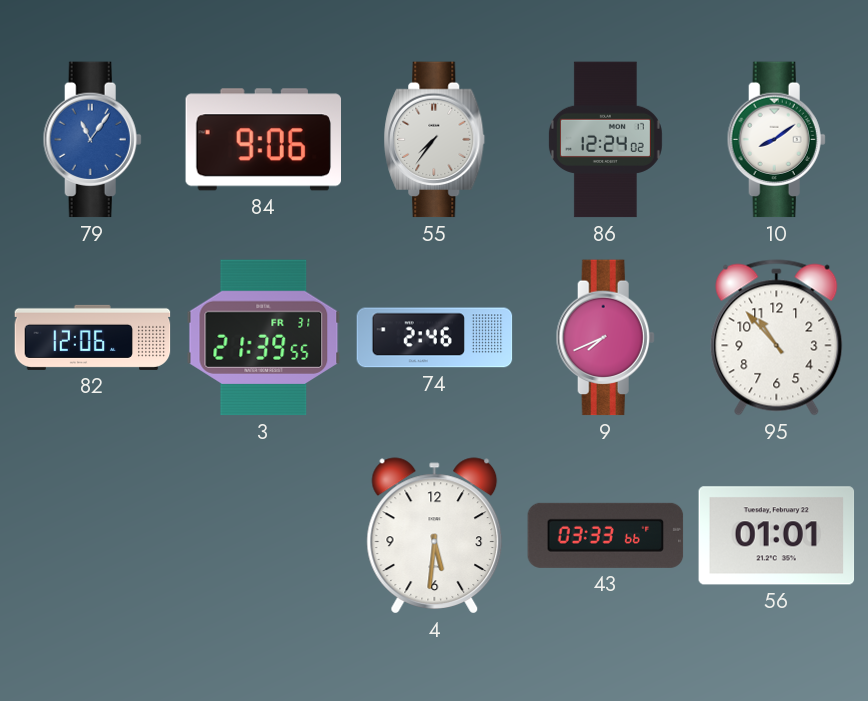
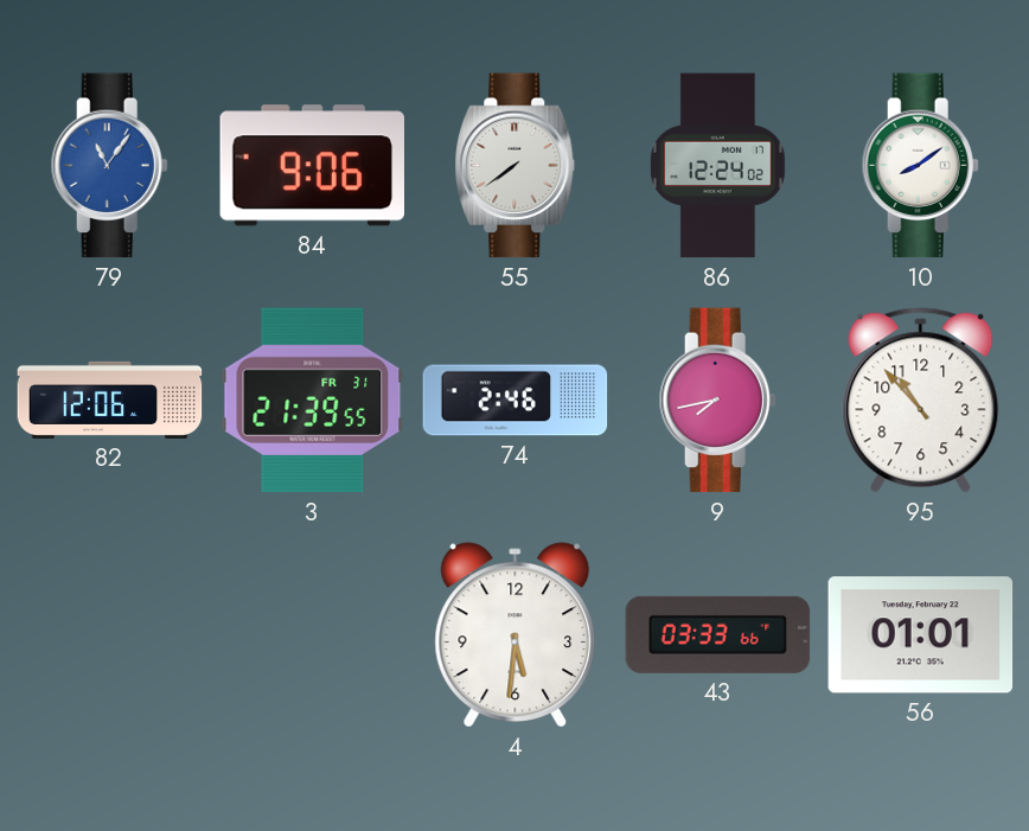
55: 7:36 -> 7:39 (516, 166)
9: 7:41 -> 7:43 (717, 401)
